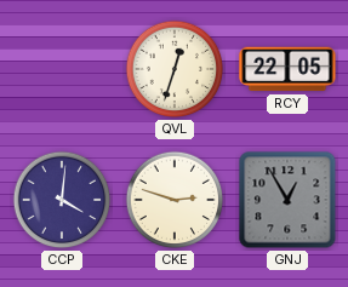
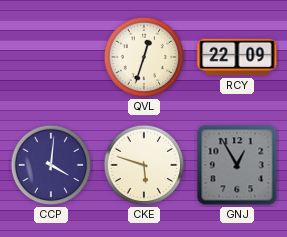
RCY: 22:05 -> 22:09 (237, 57)
CKE: 2:48 -> 5:48 (144, 165)
